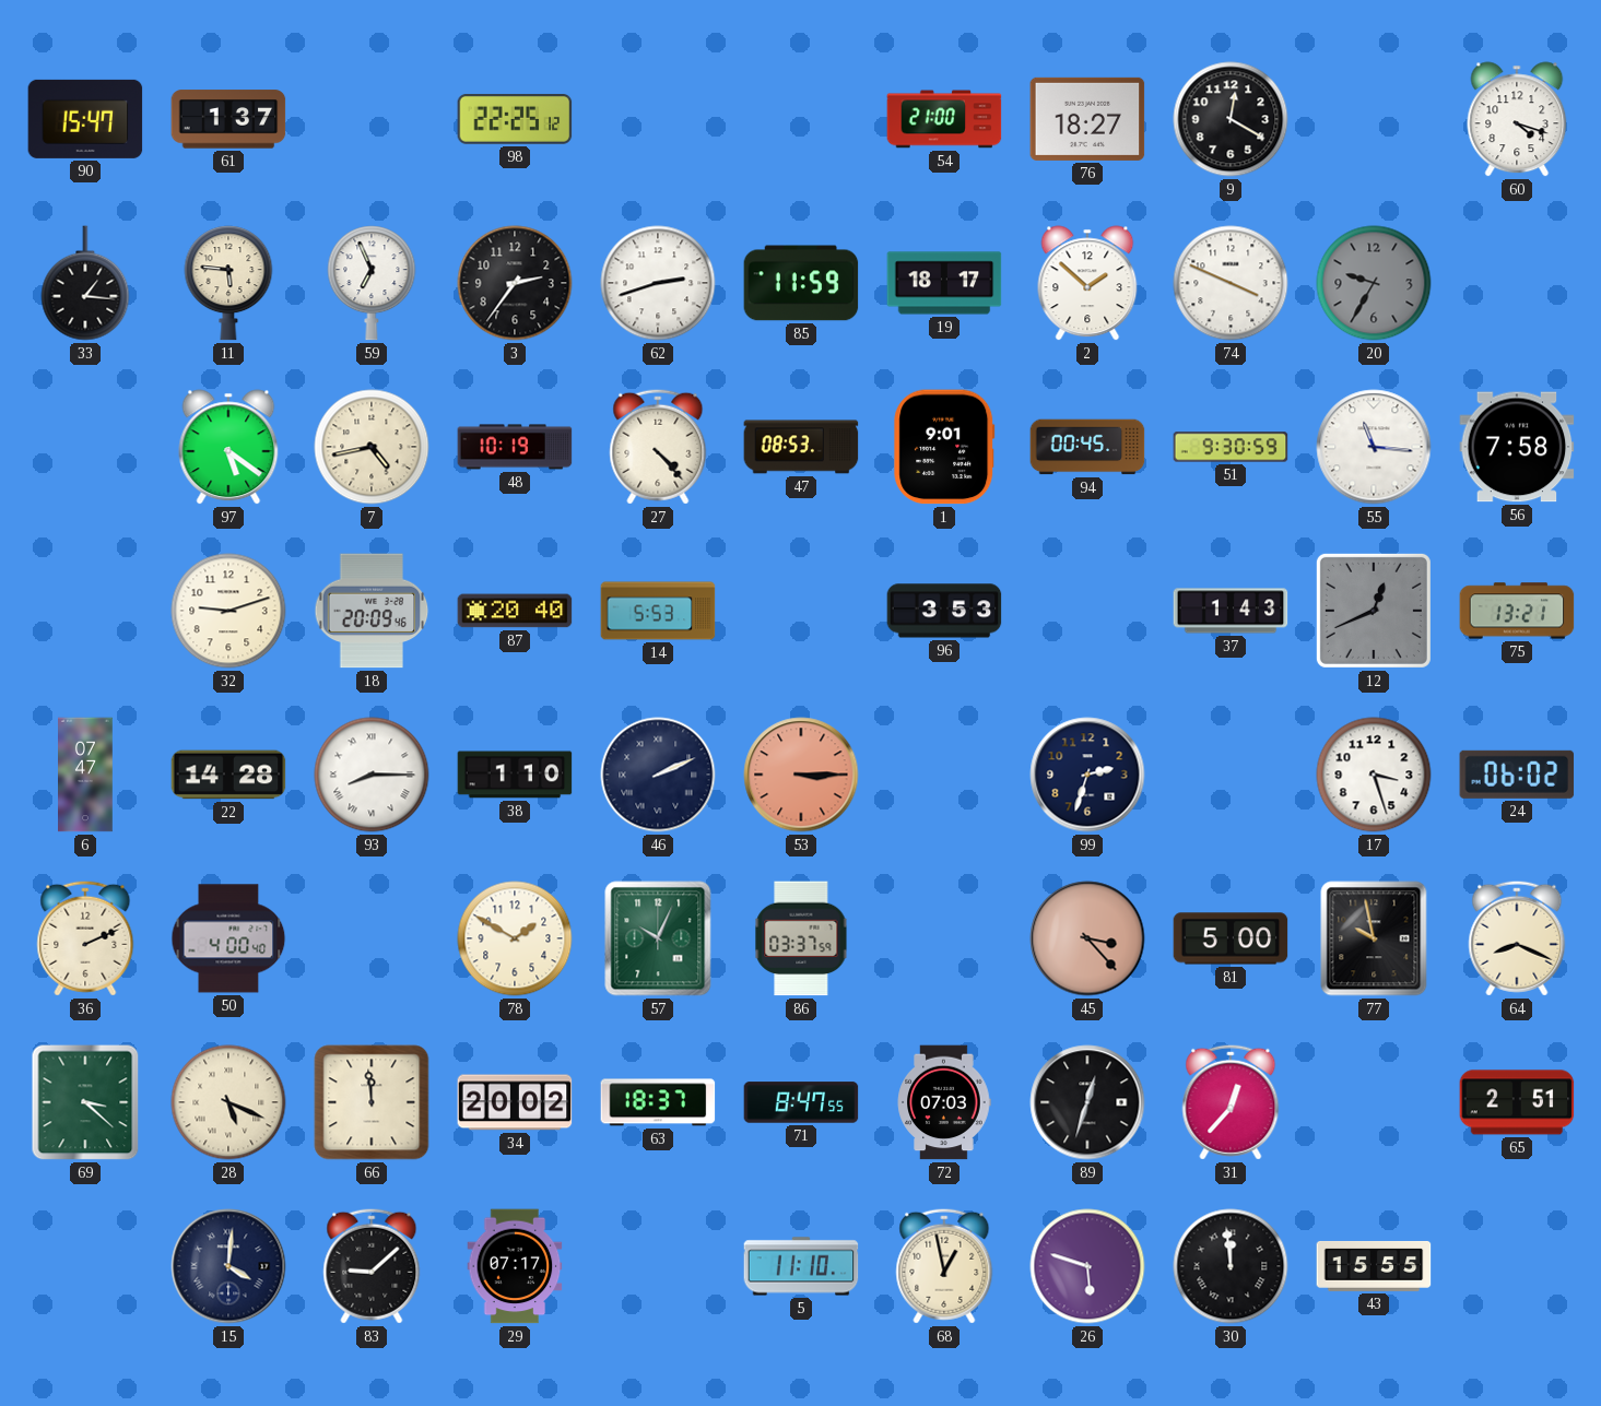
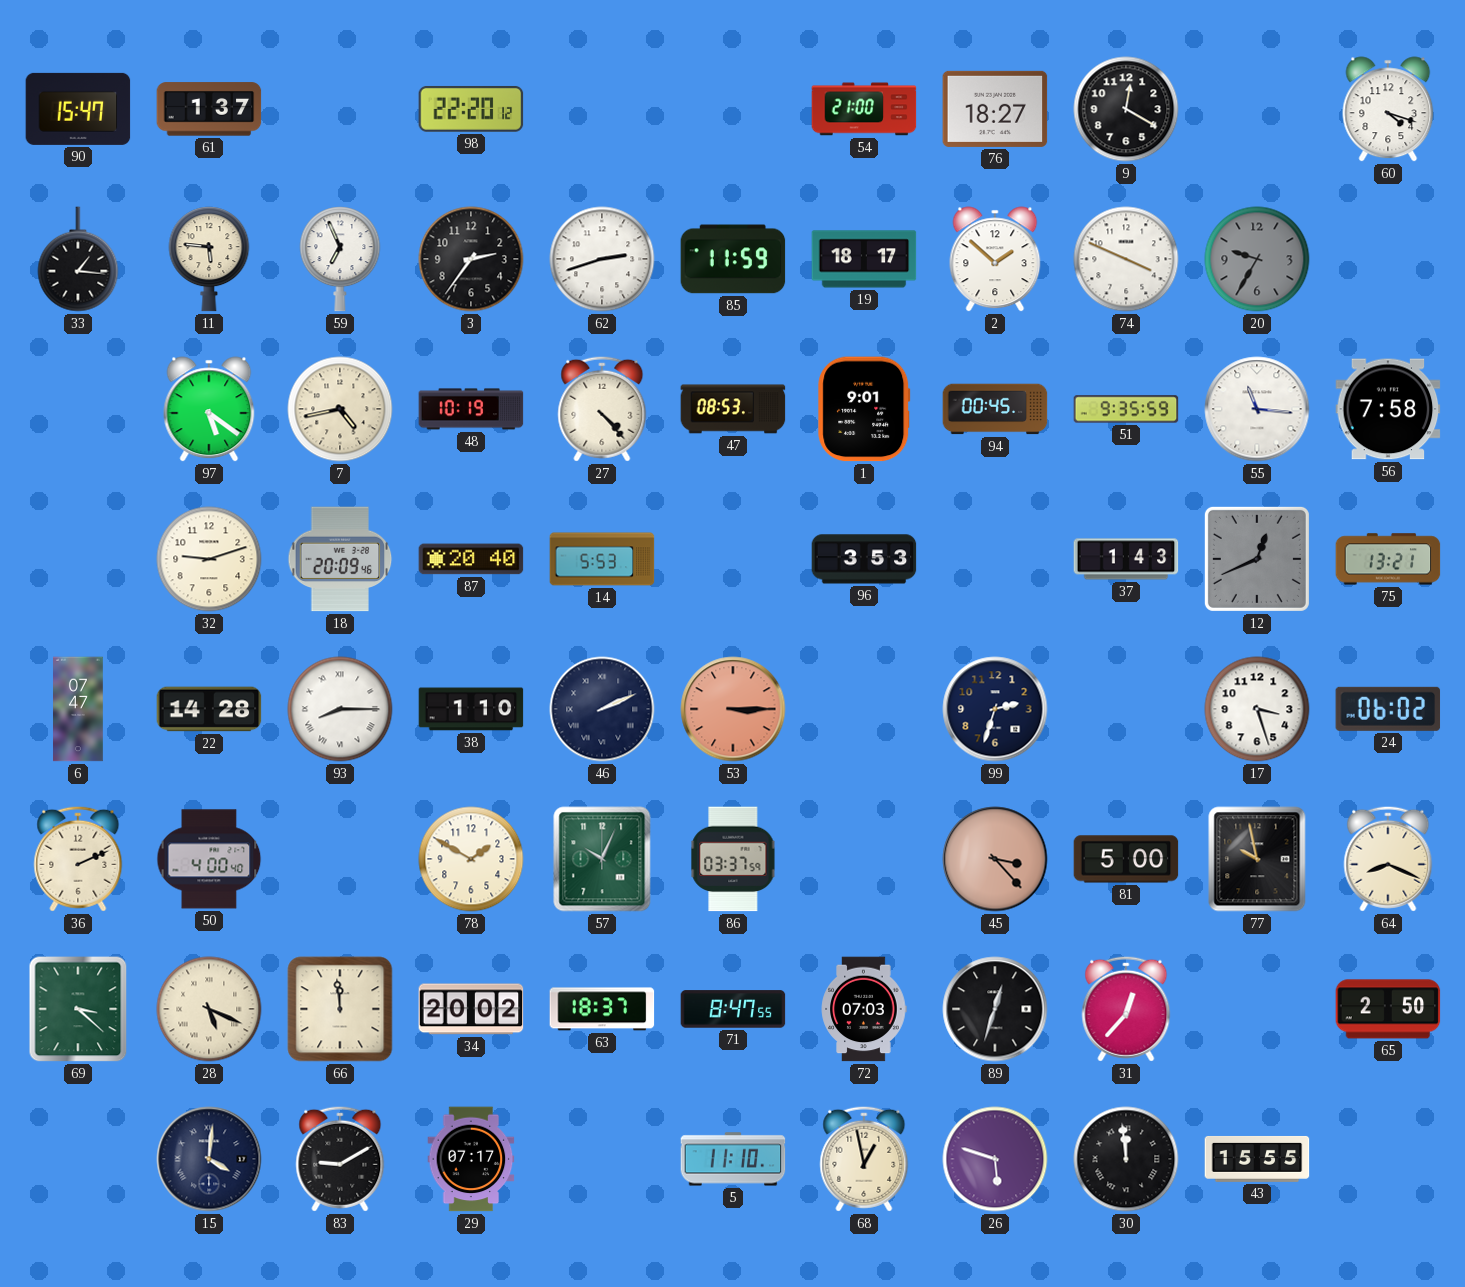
98: 22:25 -> 22:20 (471, 109)
51: 9:30 -> 9:35 (1126, 409)
65: 2:51 -> 2:50 (1388, 1009)
83: 9:08 -> 9:10 (340, 1159)
